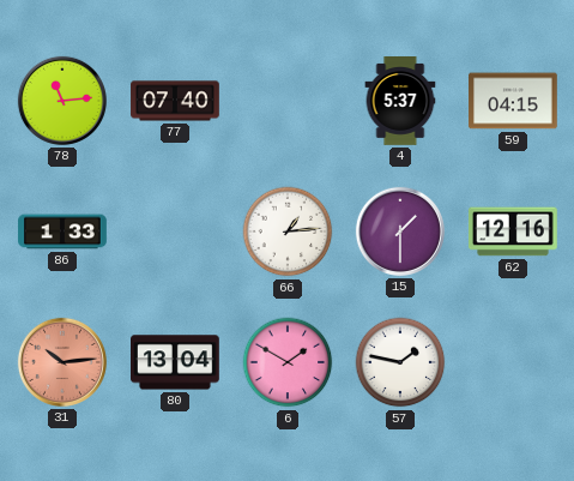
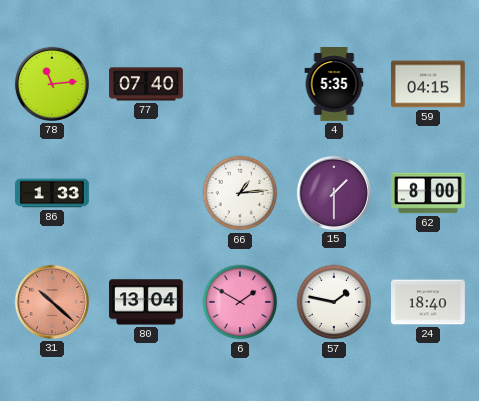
4: 5:37 -> 5:35 (334, 84)
62: 12:16 -> 8:00 (429, 193)
31: 10:14 -> 10:22 (52, 302)
24: none -> 18:40 (429, 302)
